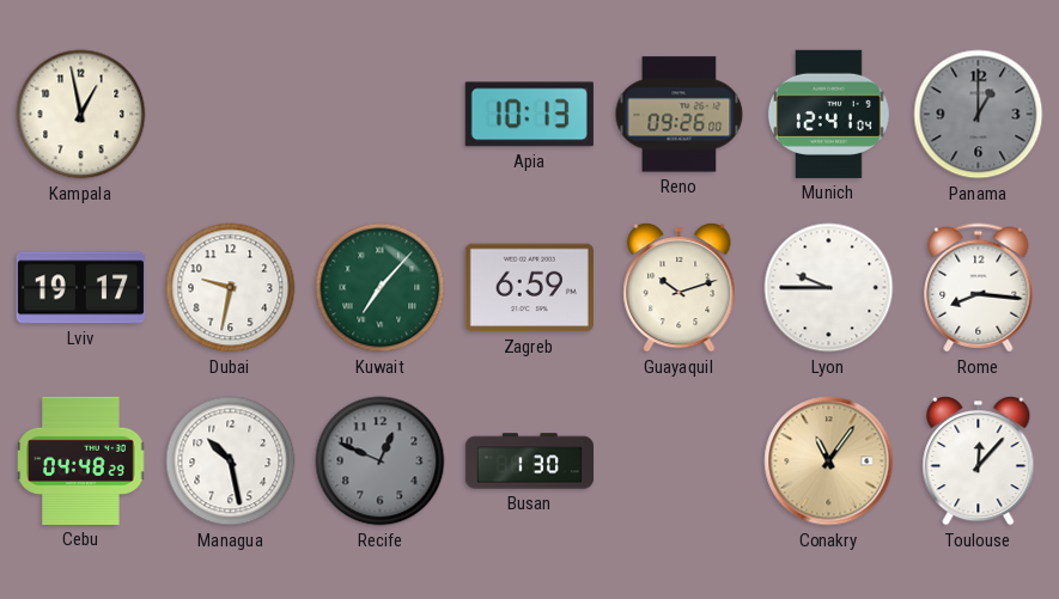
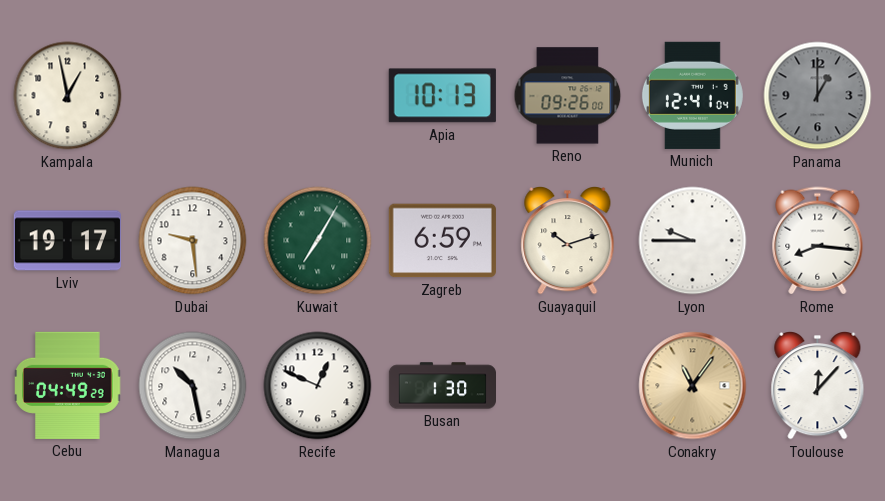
Dubai: 9:32 -> 9:29 (193, 241)
Kuwait: 7:07 -> 7:05 (318, 241)
Cebu: 04:48 -> 04:49 (68, 385)
Recife dial: grey -> white (318, 386)
